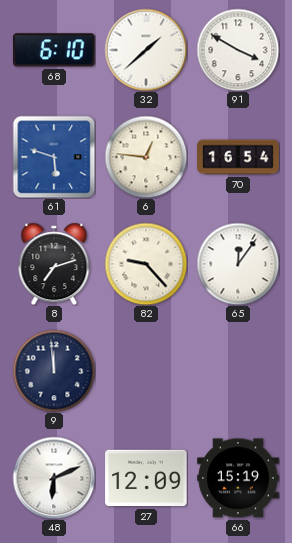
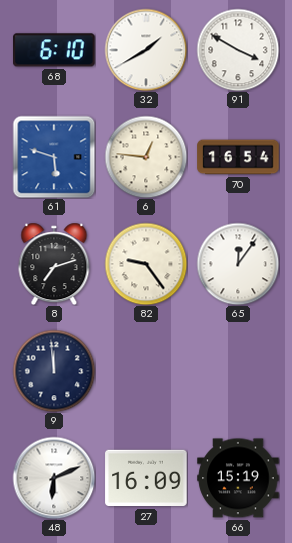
32: 1:38 -> 1:40 (146, 50)
82: 9:23 -> 9:24 (146, 264)
27: 12:09 -> 16:09 (146, 478)
